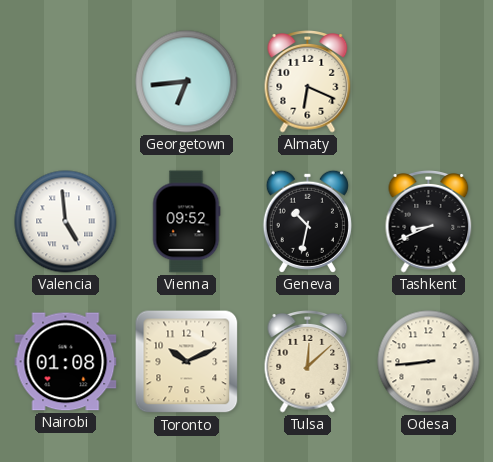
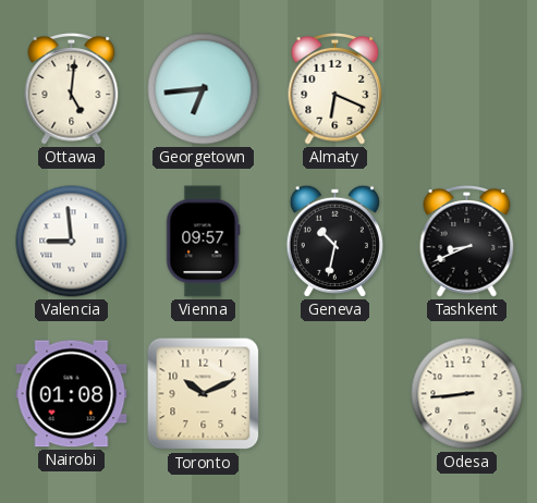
Ottawa: none -> 5:01 (72, 89)
Valencia: 4:59 -> 8:59 (72, 242)
Vienna: 09:52 -> 09:57 (203, 242)
Tulsa: 12:08 -> none (308, 362)
